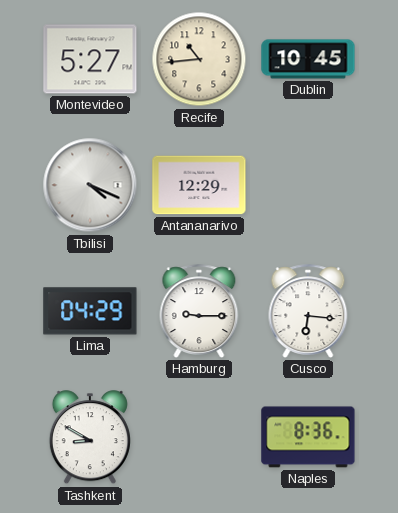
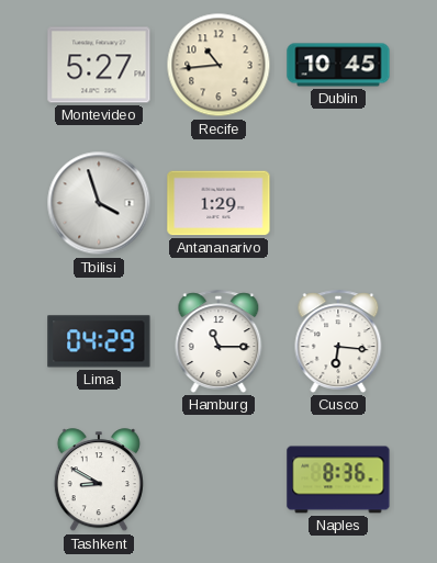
Tbilisi: 4:19 -> 3:57 (99, 203)
Antananarivo: 12:29 -> 1:29 (218, 203)
Hamburg: 9:15 -> 11:15 (218, 341)
